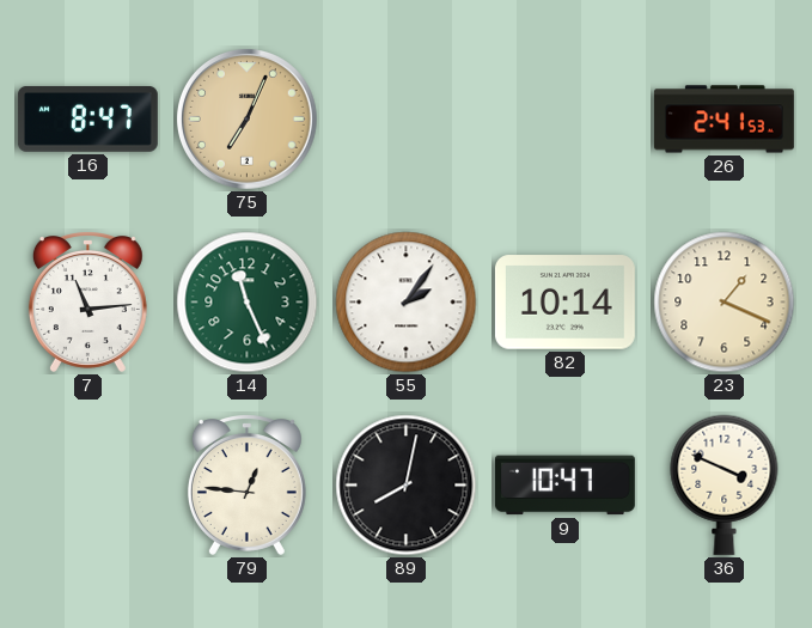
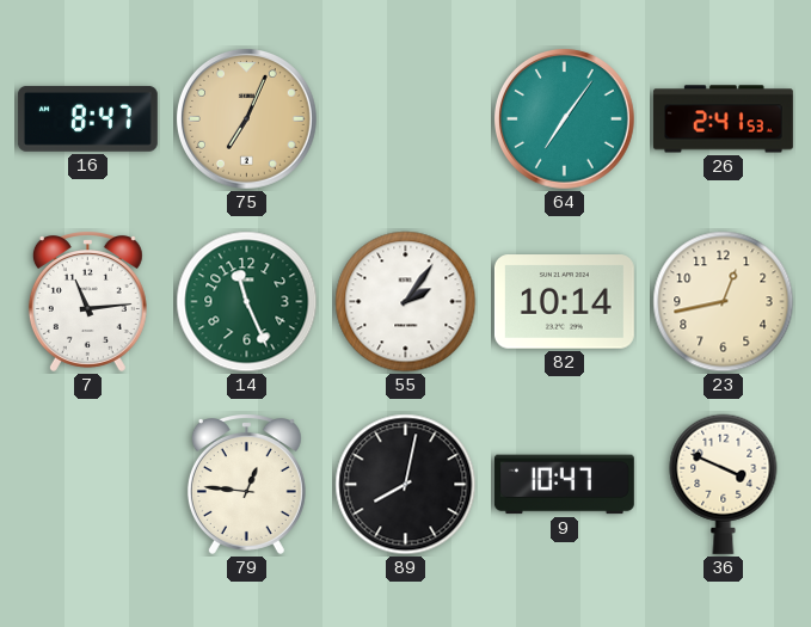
64: none -> 7:06 (565, 119)
23: 1:19 -> 12:43 (724, 302)
